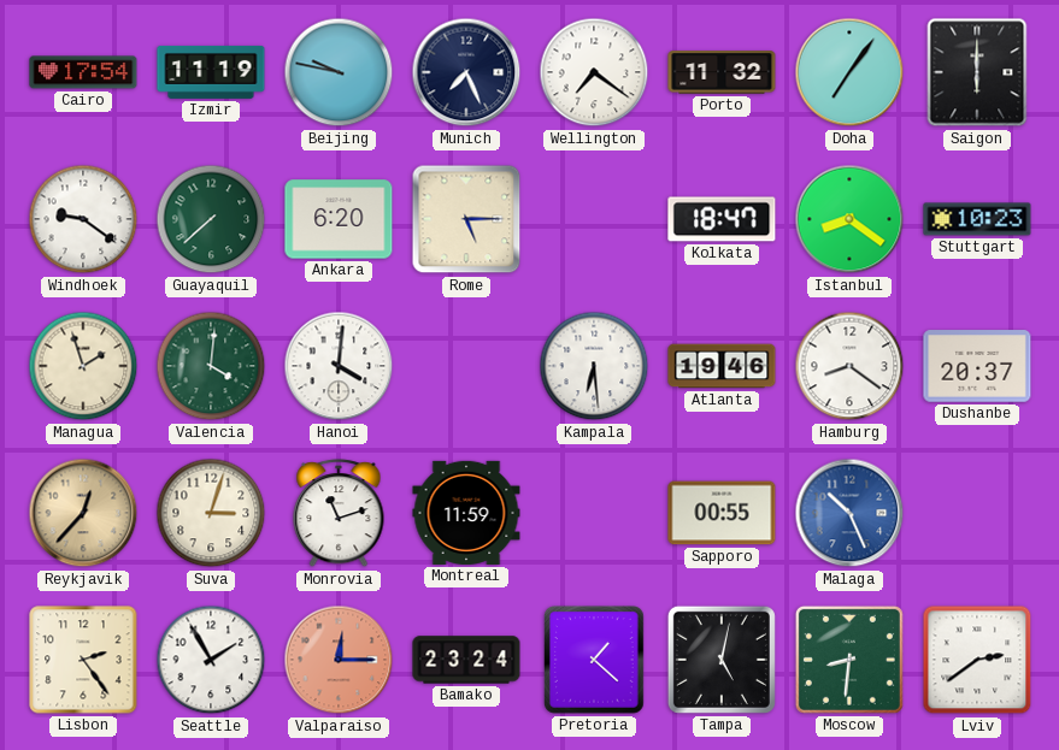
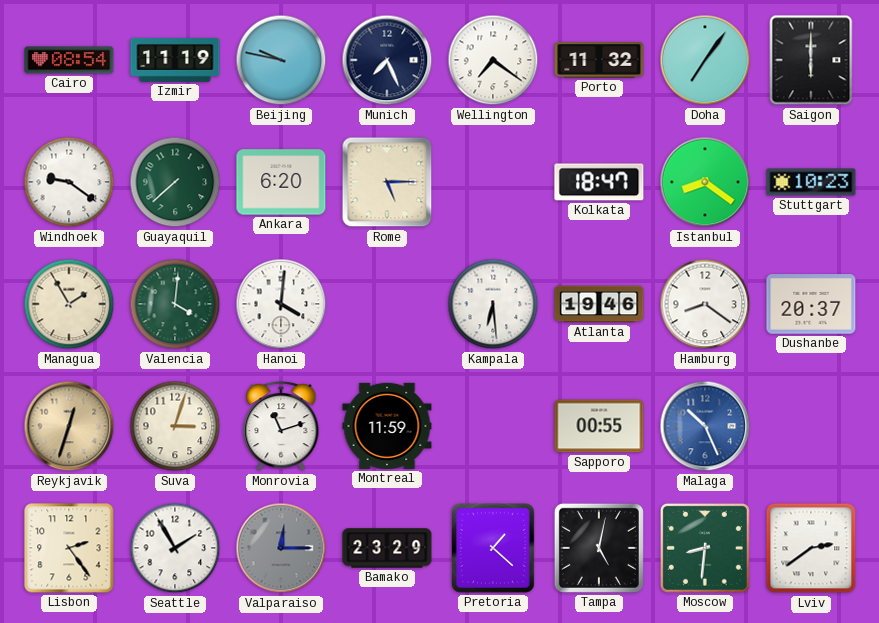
Cairo: 17:54 -> 08:54 (69, 60)
Managua: 1:57 -> 1:55 (69, 304)
Reykjavik: 12:37 -> 12:33 (69, 426)
Valparaiso dial: salmon -> grey (281, 548)
Bamako: 23:24 -> 23:29 (387, 548)
